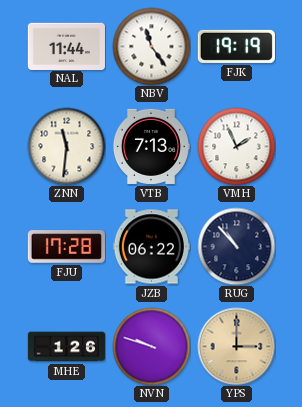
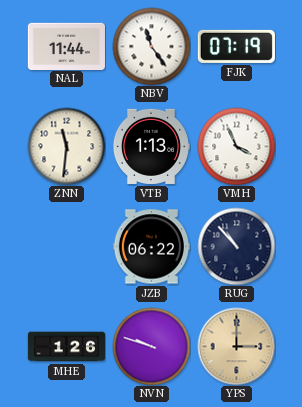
FJK: 19:19 -> 07:19 (236, 46)
VTB: 7:13 -> 1:13 (151, 146)
VMH: 1:56 -> 3:56 (236, 146)
FJU: 17:28 -> none (66, 247)
